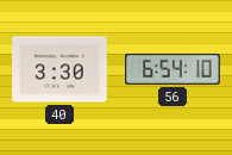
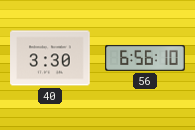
56: 6:54 -> 6:56 (145, 58)
